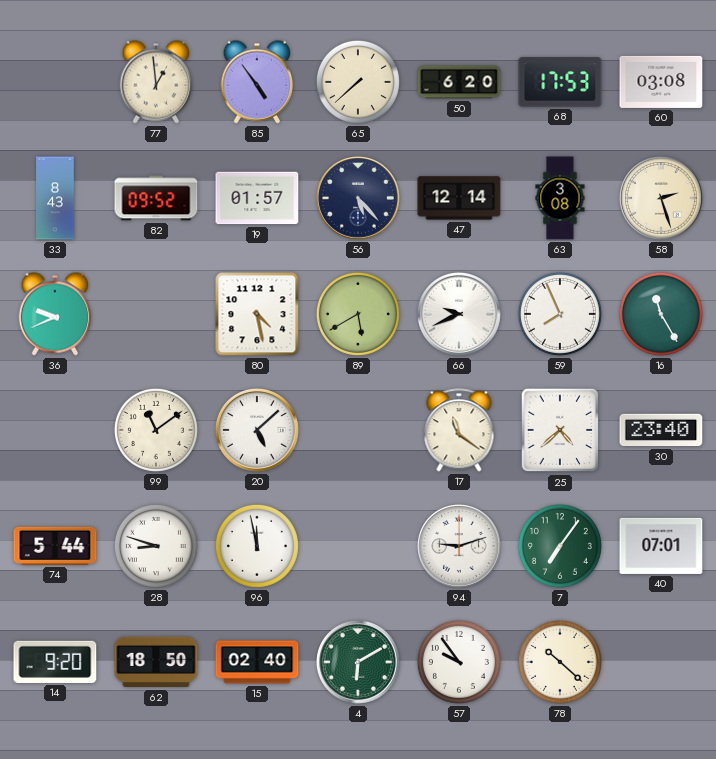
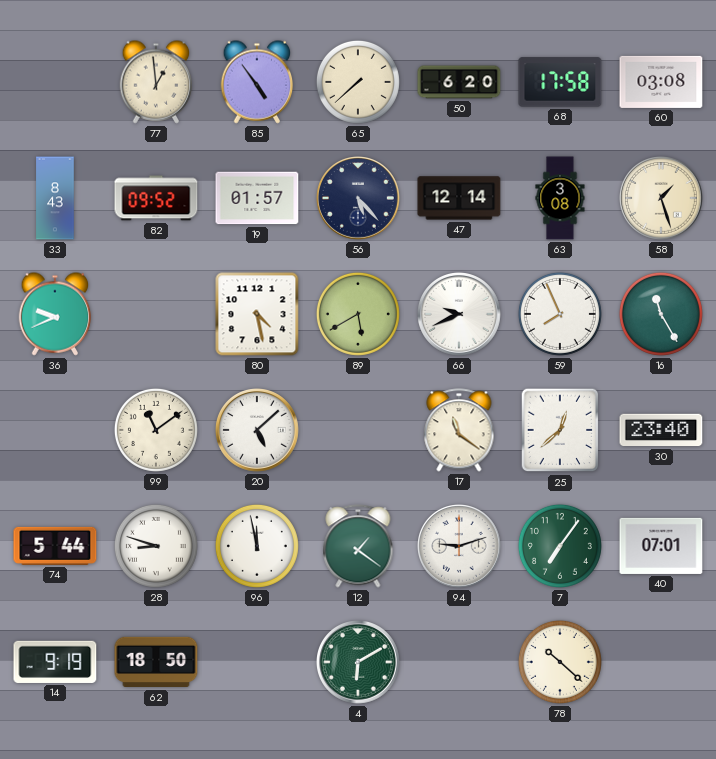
68: 17:53 -> 17:58 (560, 82)
58: 2:27 -> 1:27 (662, 199)
25: 4:38 -> 12:38 (560, 430)
12: none -> 1:21 (358, 546)
14: 9:20 -> 9:19 (55, 662)
15: 02:40 -> none (257, 662)
57: 9:54 -> none (459, 662)
